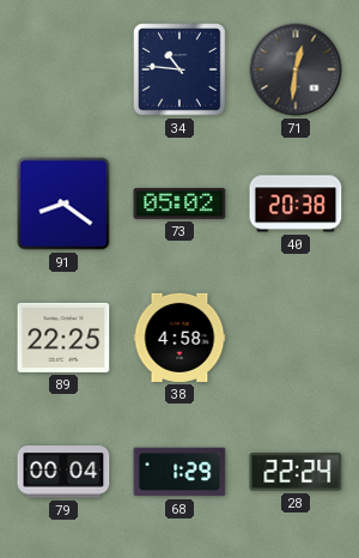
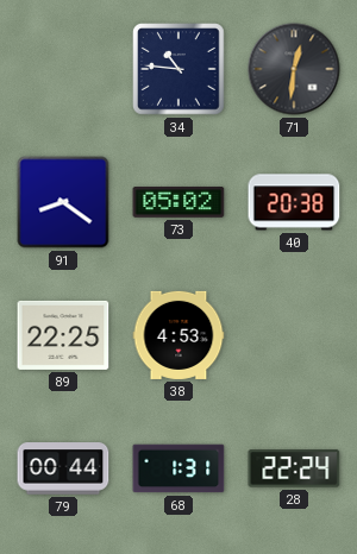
38: 4:58 -> 4:53 (178, 335)
79: 00:04 -> 00:44 (63, 468)
68: 1:29 -> 1:31 (178, 468)
